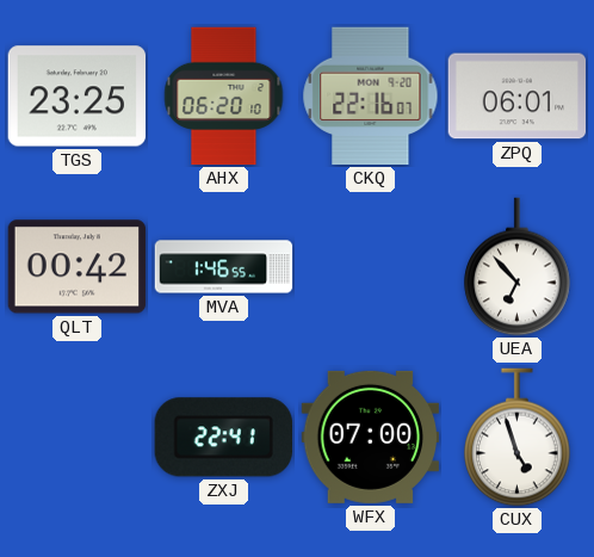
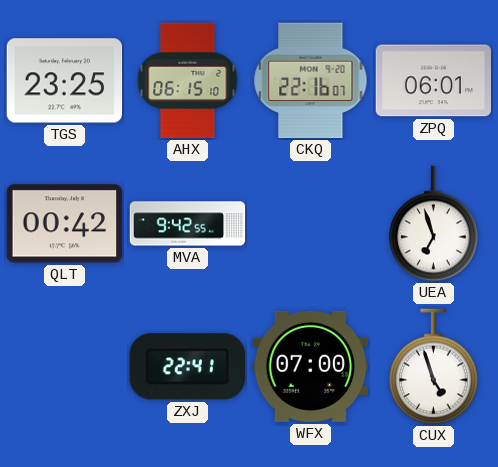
AHX: 06:20 -> 06:15 (188, 81)
MVA: 1:46 -> 9:42 (188, 224)
UEA: 6:53 -> 6:57 (434, 224)
